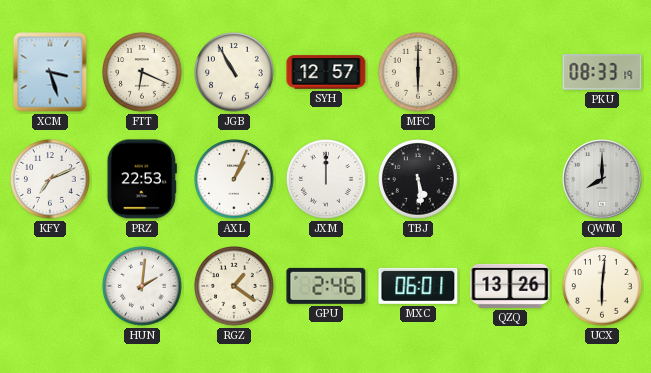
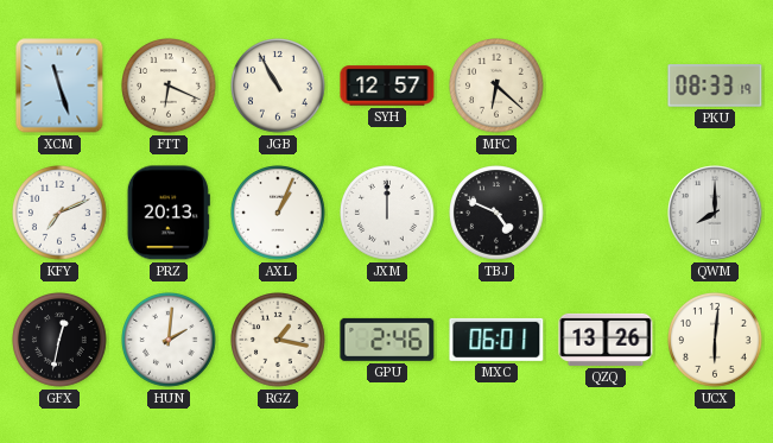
XCM: 3:27 -> 11:27 (59, 86)
MFC: 6:00 -> 6:22 (496, 86)
PRZ: 22:53 -> 20:13 (169, 213)
TBJ: 5:29 -> 4:49 (496, 213)
GFX: none -> 12:32 (59, 340)
RGZ: 1:21 -> 1:17 (278, 340)
